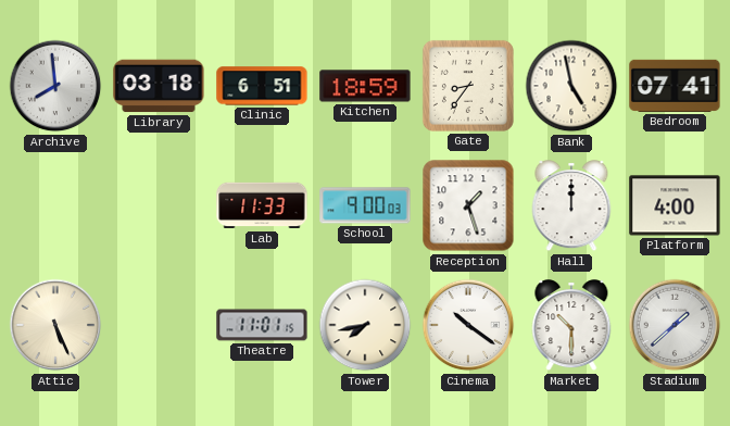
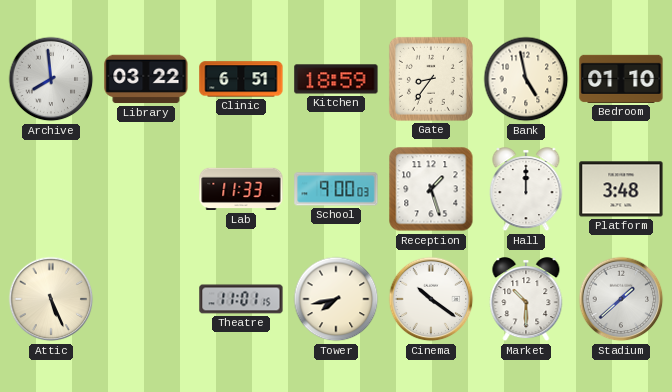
Library: 03:18 -> 03:22 (146, 79)
Bedroom: 07:41 -> 01:10 (621, 79)
Platform: 4:00 -> 3:48 (621, 189)
